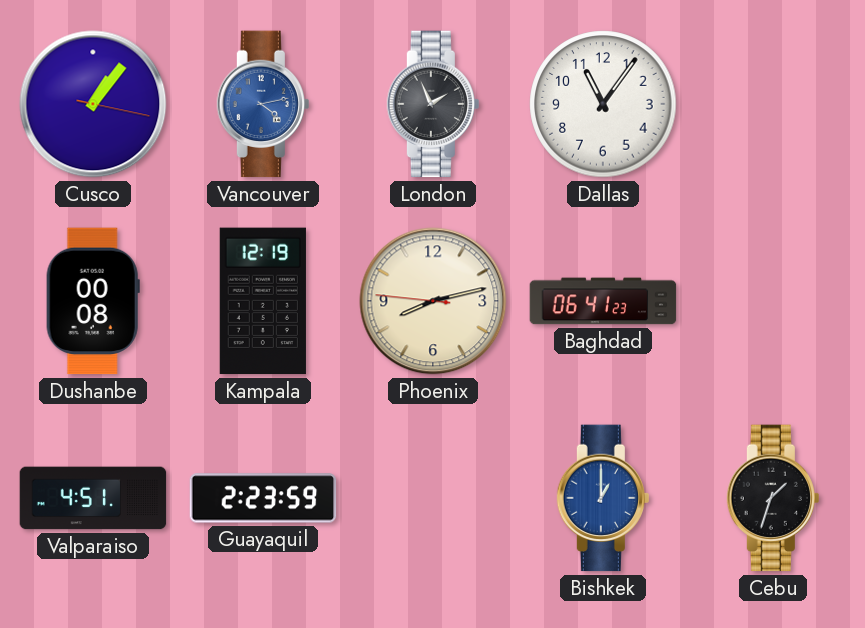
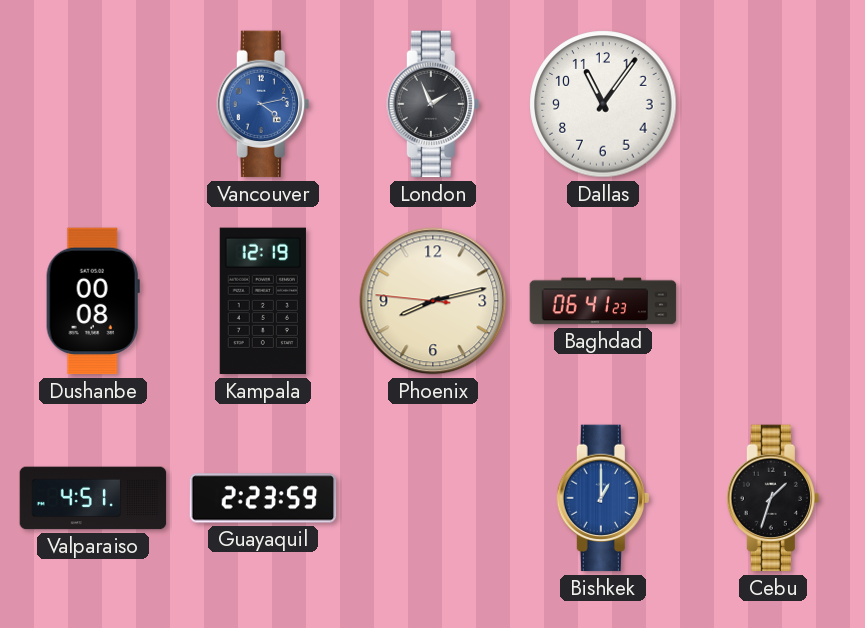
Cusco: 1:06 -> none (93, 104)
